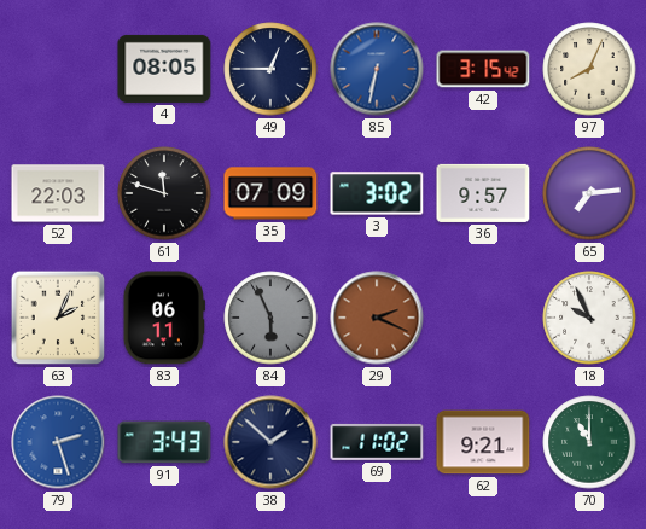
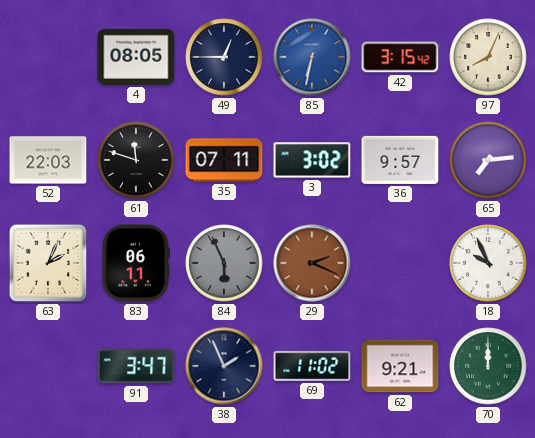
35: 07:09 -> 07:11 (224, 160)
79: 2:27 -> none (58, 442)
91: 3:43 -> 3:47 (136, 366)
38: 1:52 -> 1:56 (224, 366)
70: 11:00 -> 12:00 (488, 366)
